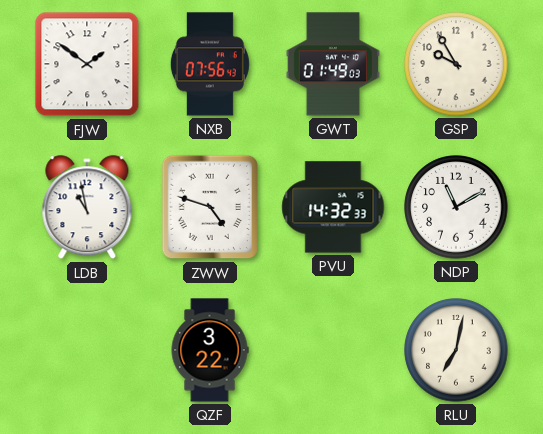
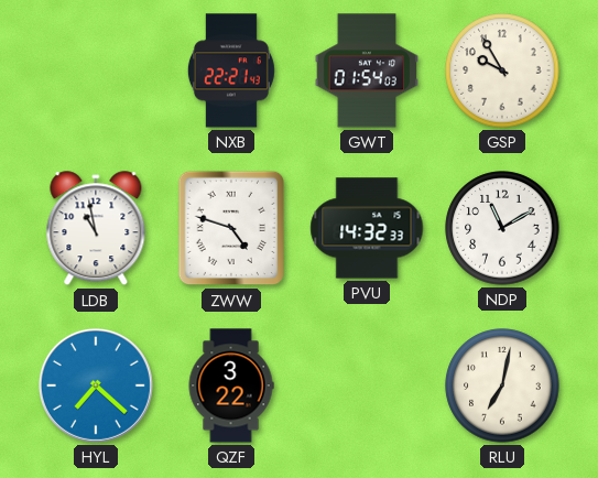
FJW: 1:51 -> none (87, 64)
NXB: 07:56 -> 22:21 (231, 70)
GWT: 01:49 -> 01:54 (367, 70)
HYL: none -> 7:22 (96, 385)
